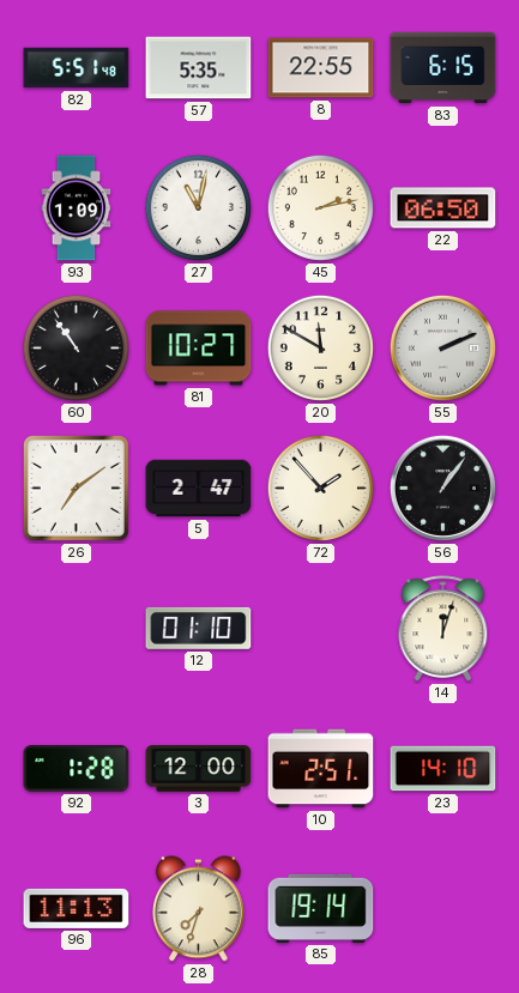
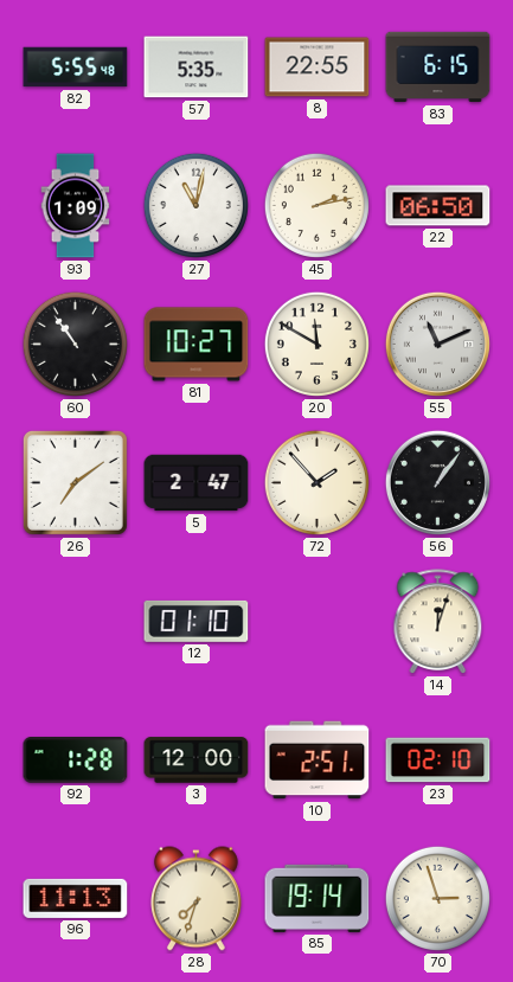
82: 5:51 -> 5:55 (76, 68)
55: 2:11 -> 11:11 (437, 344)
23: 14:10 -> 02:10 (438, 760)
70: none -> 2:57 (437, 898)
